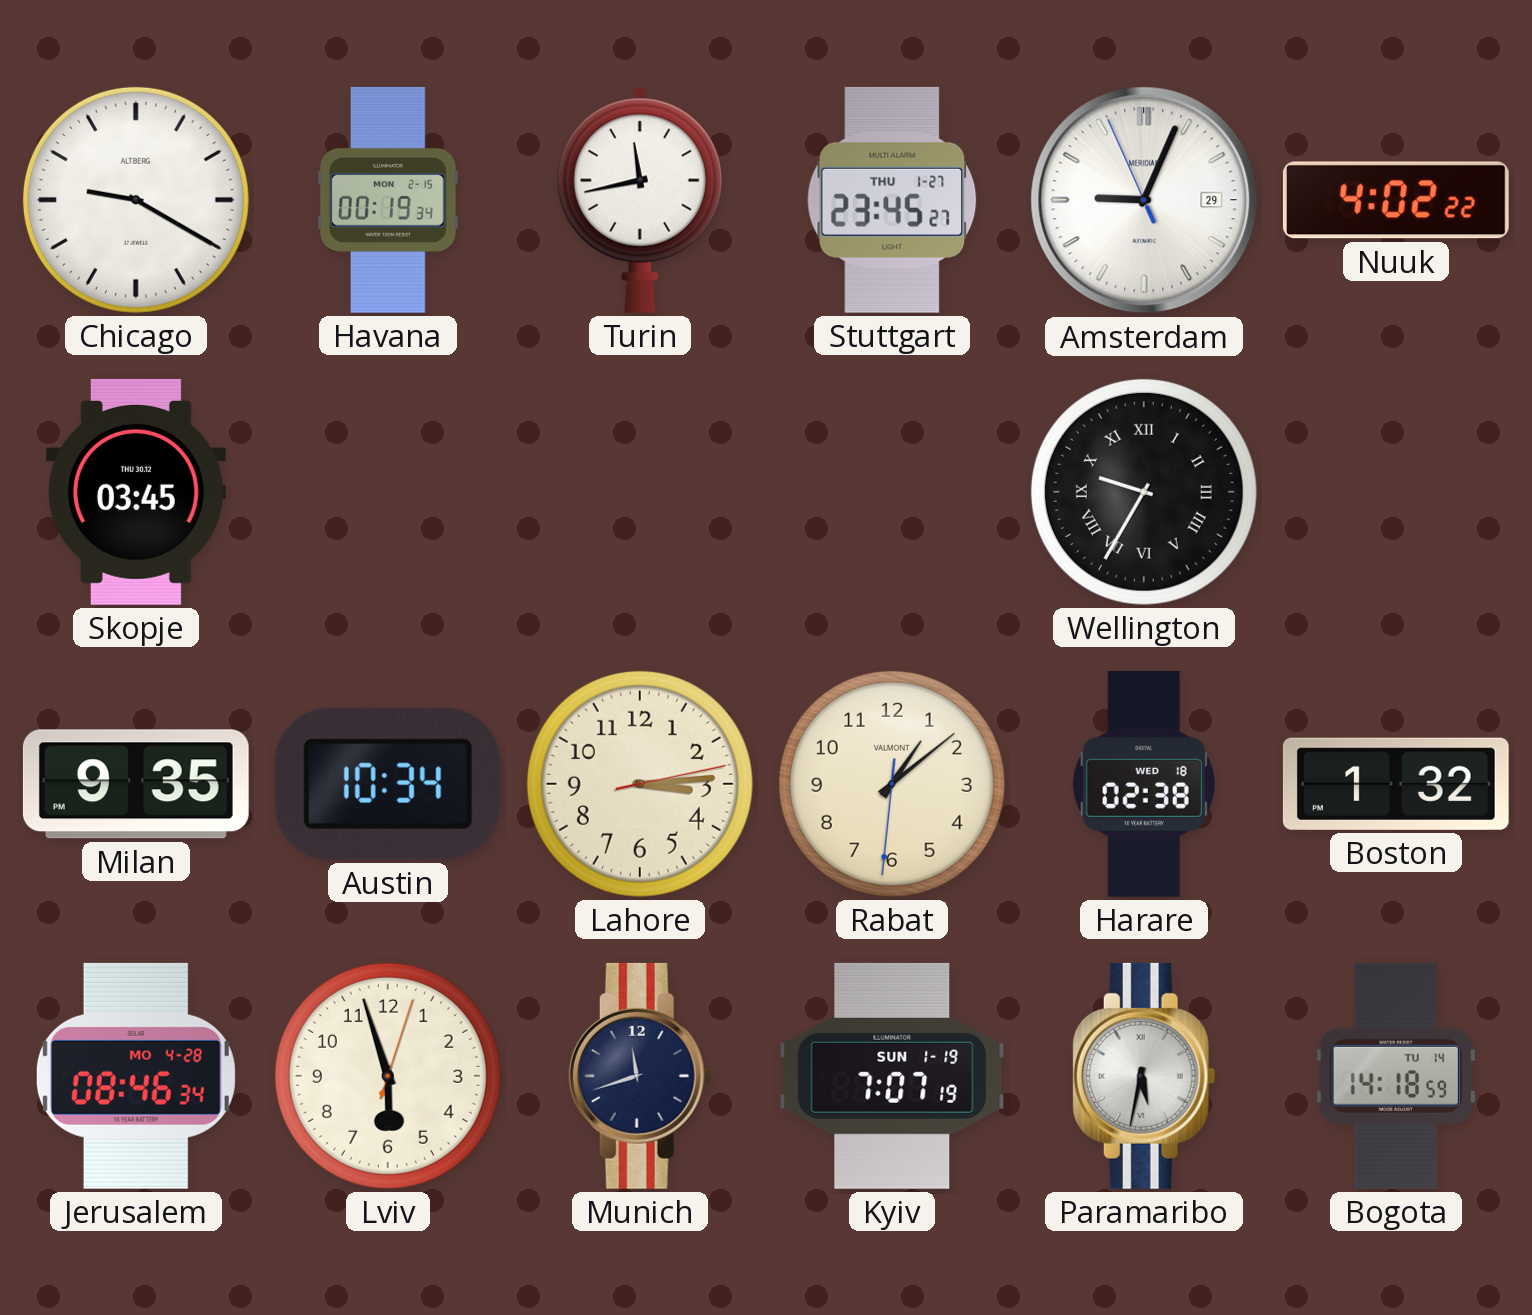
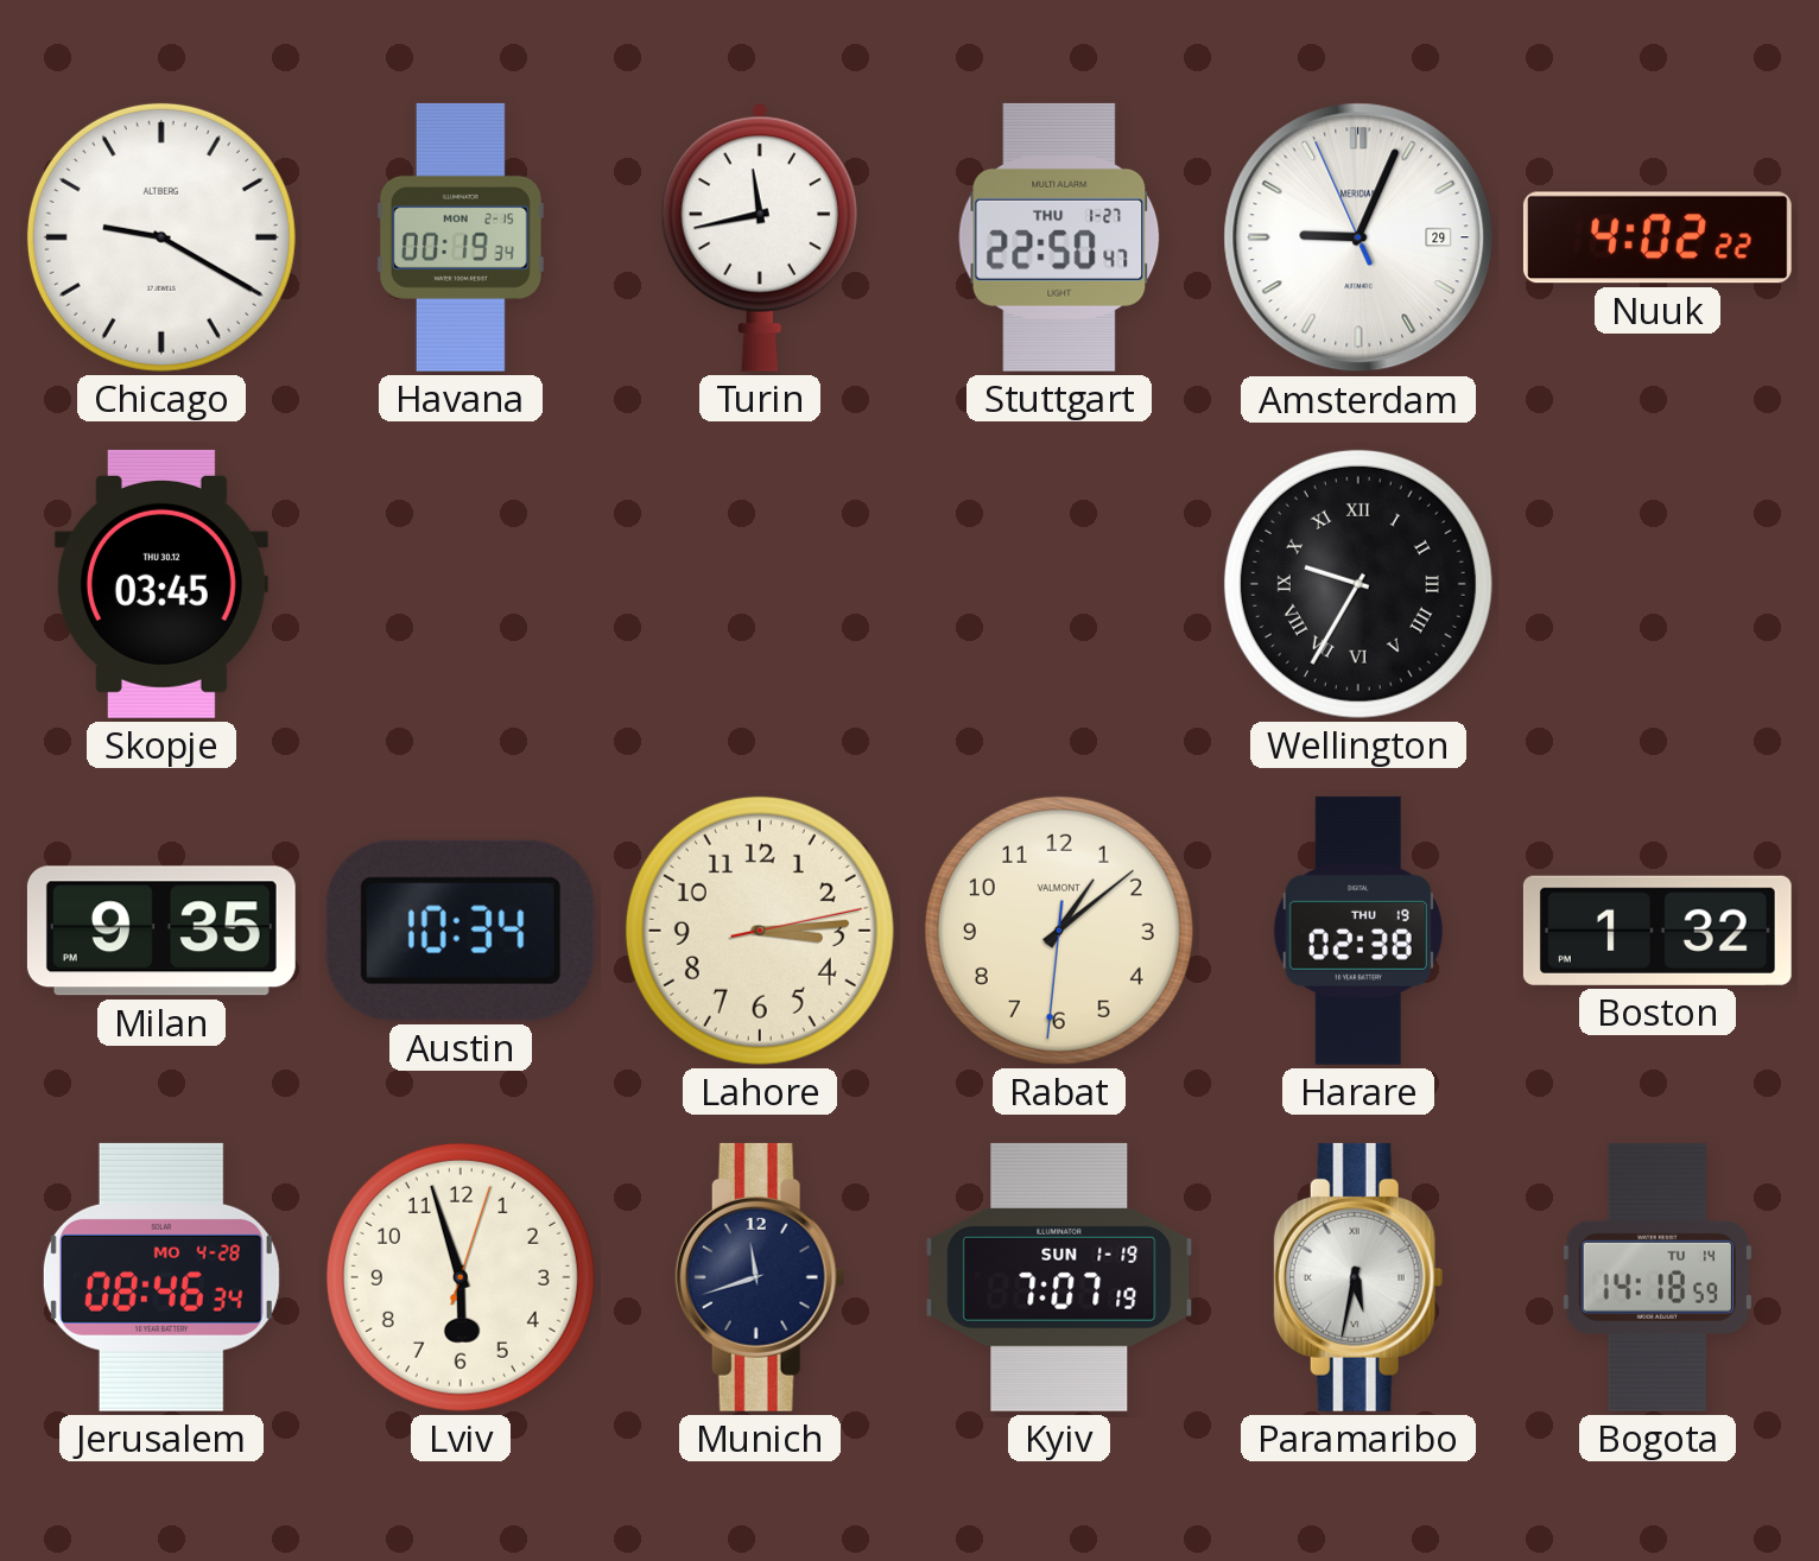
Stuttgart: 23:45 -> 22:50 (1059, 237)
Harare date: WED 18 -> THU 19 (1358, 931)
